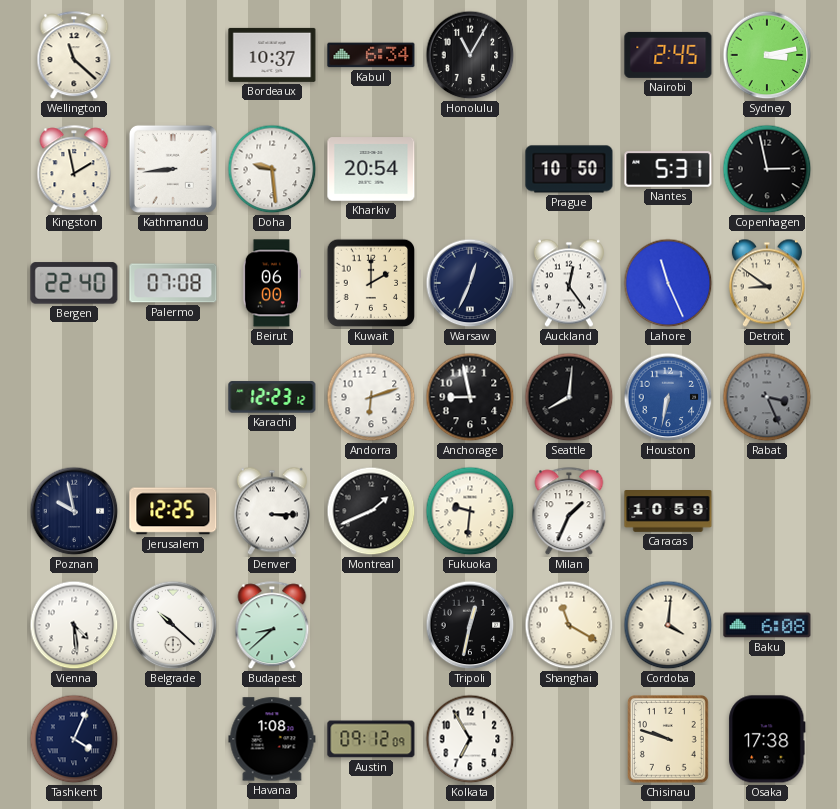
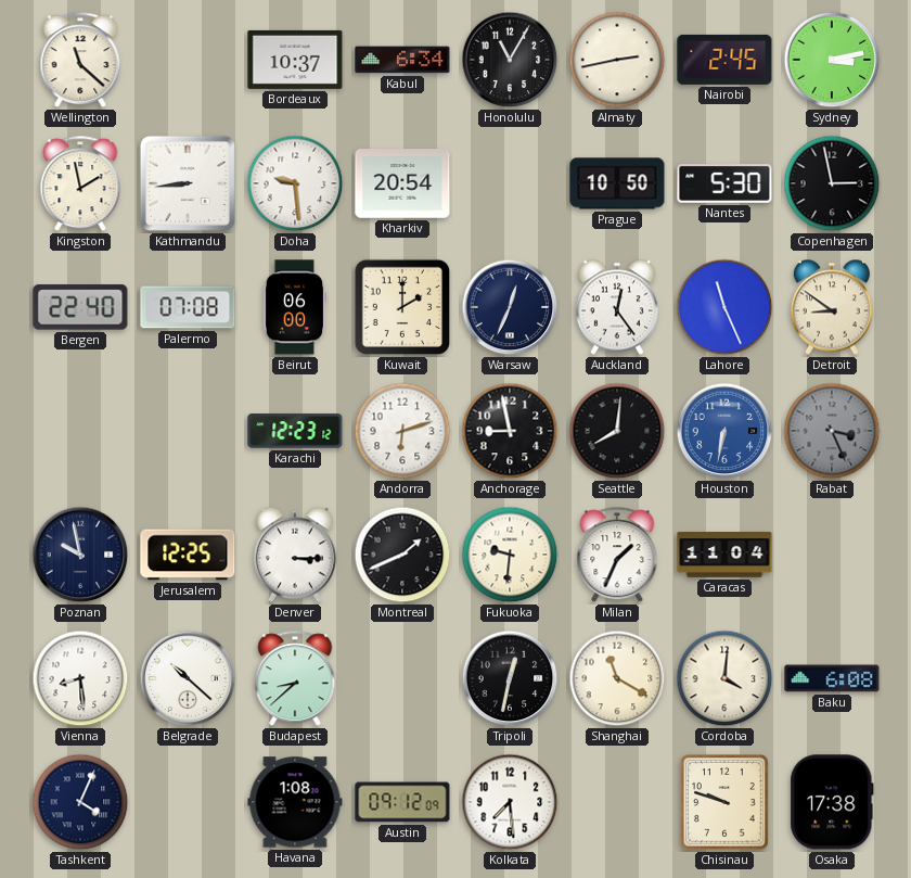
Almaty: none -> 2:43 (617, 60)
Nantes: 5:31 -> 5:30 (724, 183)
Caracas: 10:59 -> 11:04 (724, 556)
Vienna: 4:29 -> 8:29 (80, 678)
Kolkata: 6:55 -> 7:29 (510, 802)
